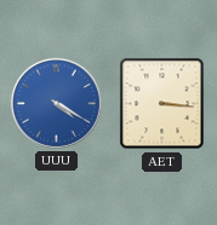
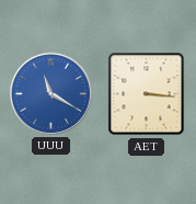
UUU: 4:20 -> 11:20 (50, 93)
